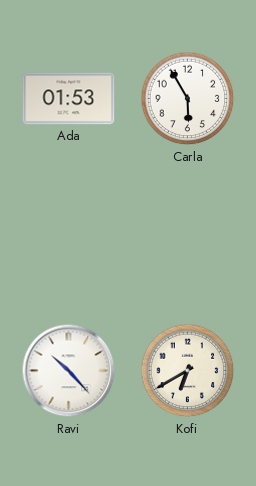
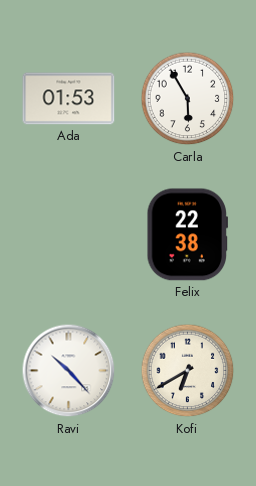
Felix: none -> 22:38 (188, 235)
